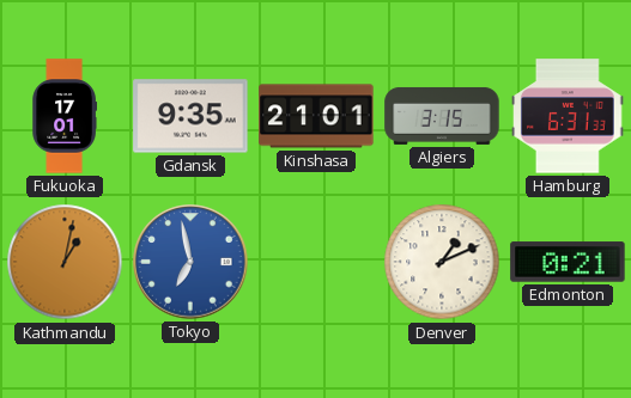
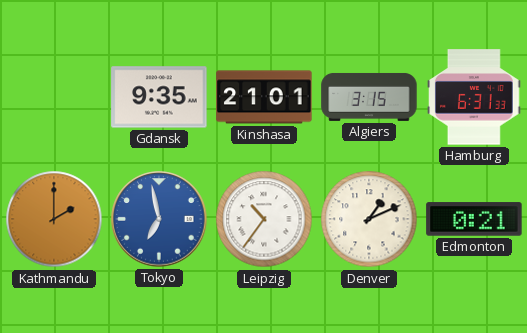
Fukuoka: 17:01 -> none (63, 116)
Kathmandu: 1:02 -> 2:00 (54, 219)
Leipzig: none -> 10:36 (264, 219)
